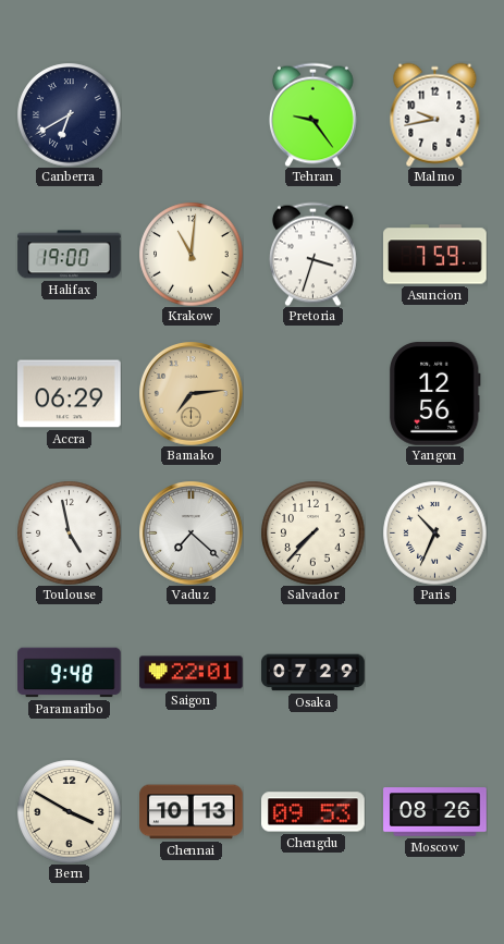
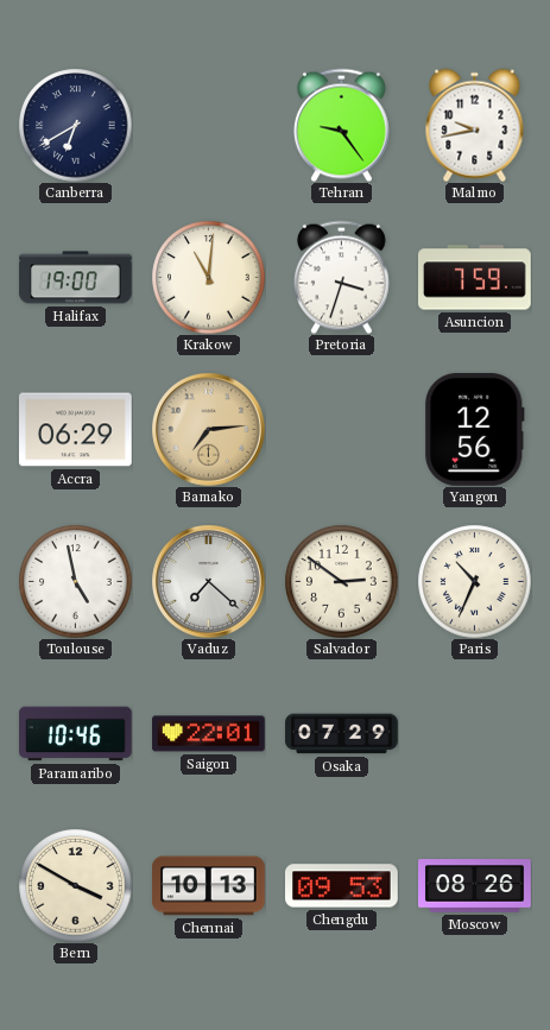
Salvador: 7:37 -> 2:51 (341, 581)
Paramaribo: 9:48 -> 10:46 (76, 734)
